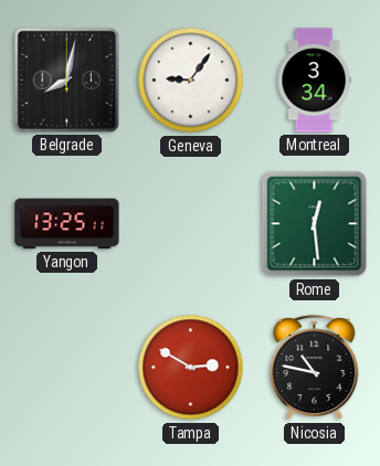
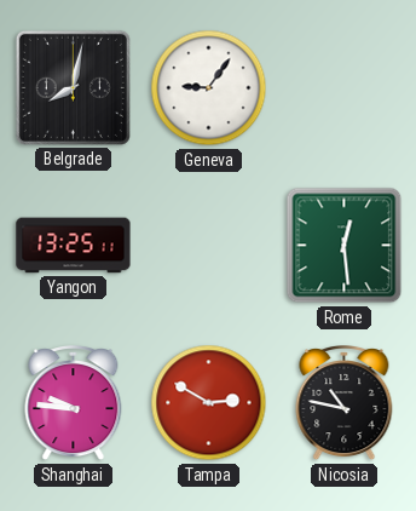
Montreal: 3:34 -> none (314, 81)
Shanghai: none -> 9:46 (74, 404)
